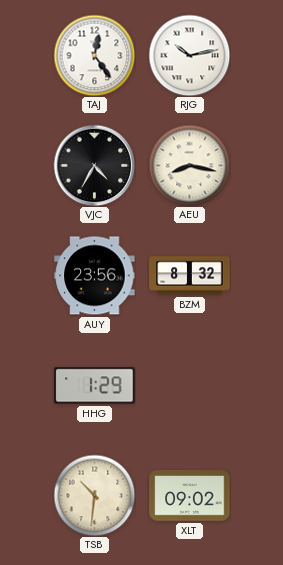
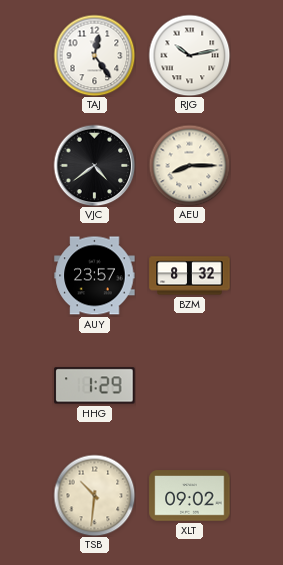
VJC: 4:35 -> 4:39 (94, 165)
AEU: 8:17 -> 8:15 (189, 165)
AUY: 23:56 -> 23:57 (95, 276)
